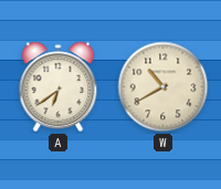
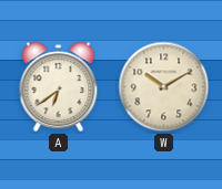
W: 10:40 -> 10:10 (164, 87)
